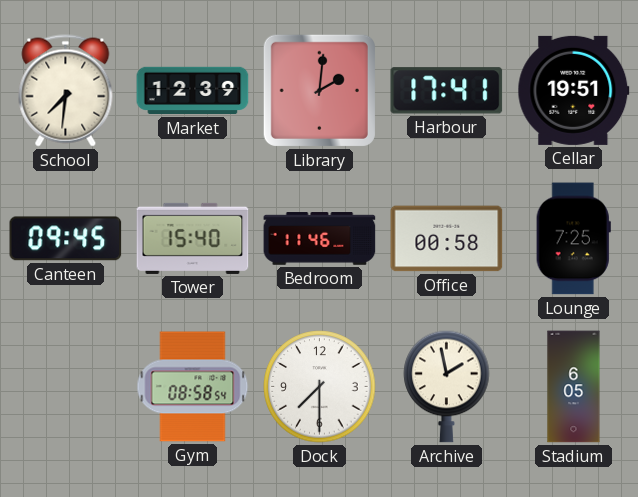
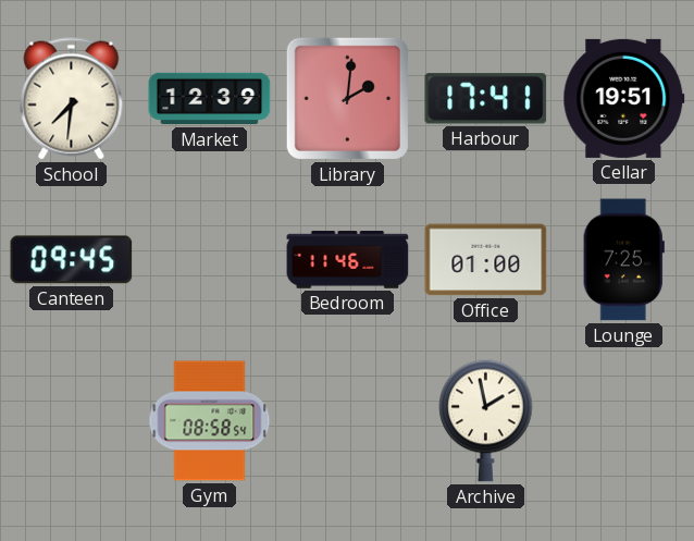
Tower: 15:40 -> none (193, 238)
Office: 00:58 -> 01:00 (486, 260)
Dock: 7:30 -> none (320, 387)
Stadium: 6:05 -> none (574, 387)
